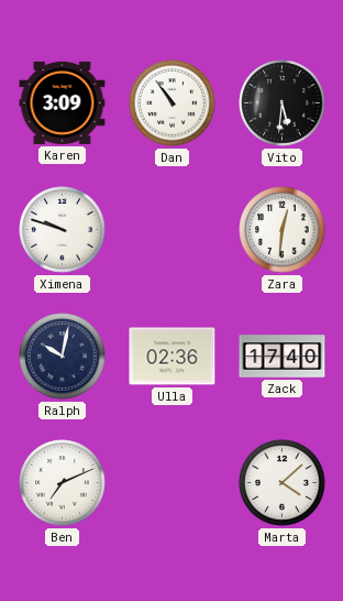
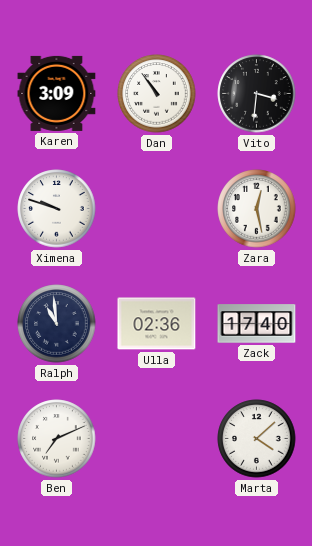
Vito: 5:31 -> 3:31 (257, 94)
Zara: 12:31 -> 12:28 (257, 209)
Ralph: 10:02 -> 10:59 (57, 324)
